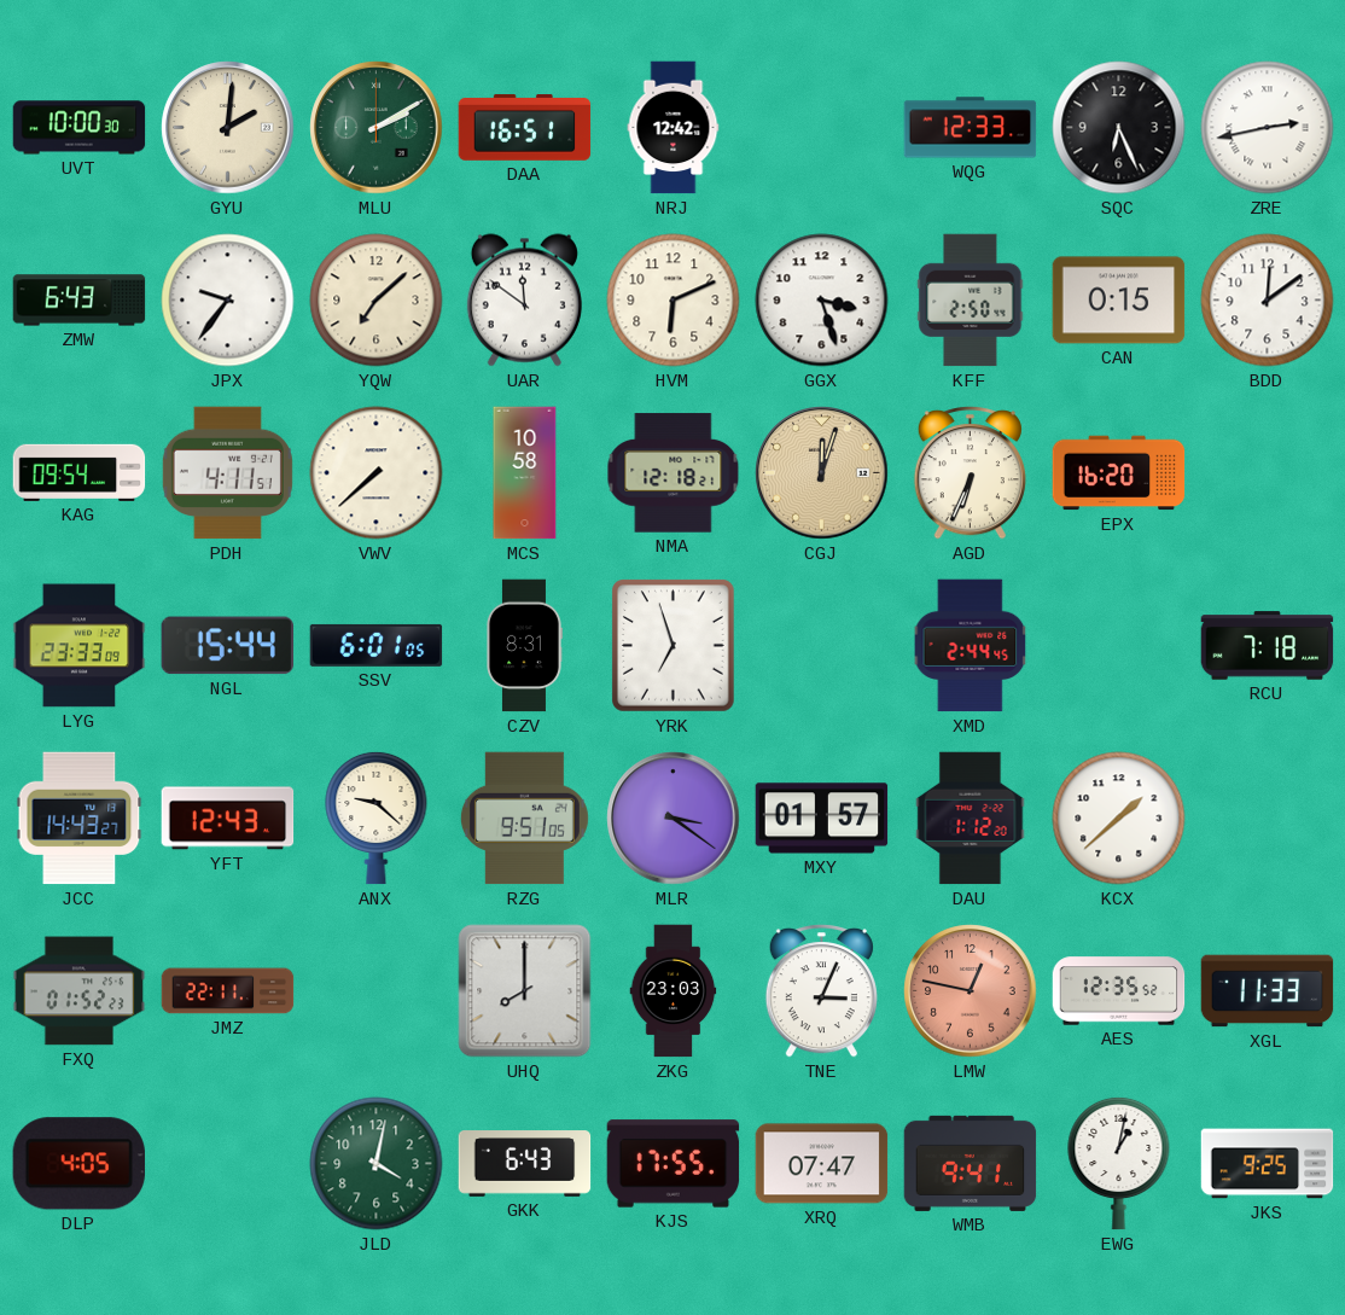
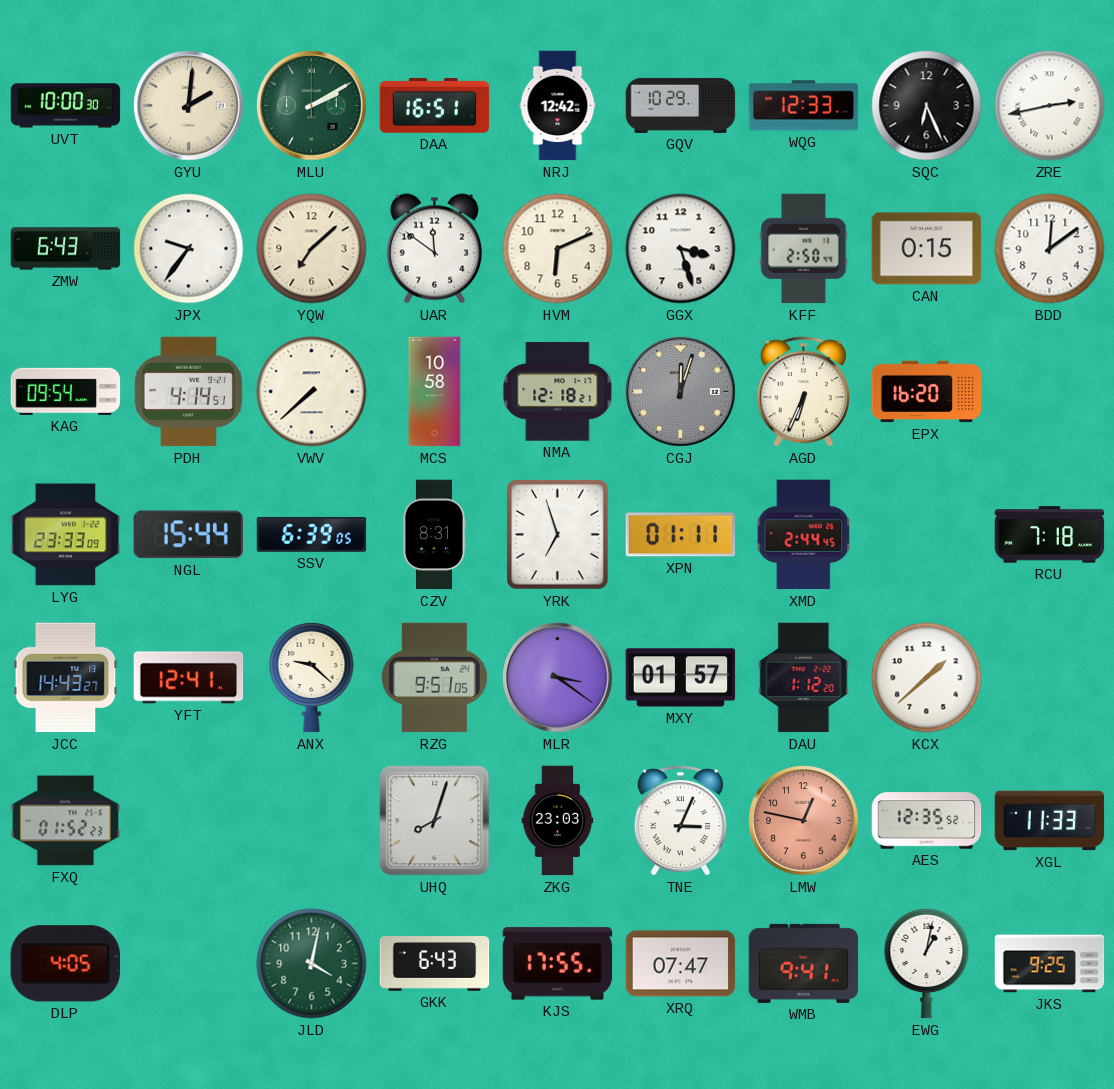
GQV: none -> 10:29 (681, 105)
PDH: 4:11 -> 4:14 (188, 392)
CGJ dial: champagne -> grey (681, 392)
SSV: 6:01 -> 6:39 (312, 534)
XPN: none -> 01:11 (681, 535)
YFT: 12:43 -> 12:41 (189, 678)
JMZ: 22:11 -> none (228, 991)
UHQ: 8:00 -> 8:03 (435, 821)
